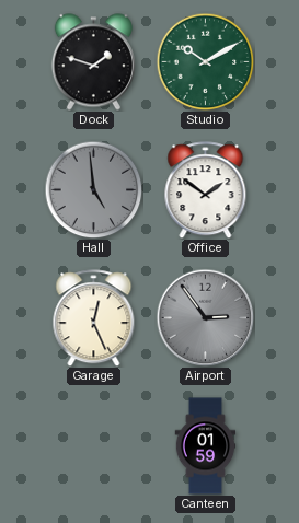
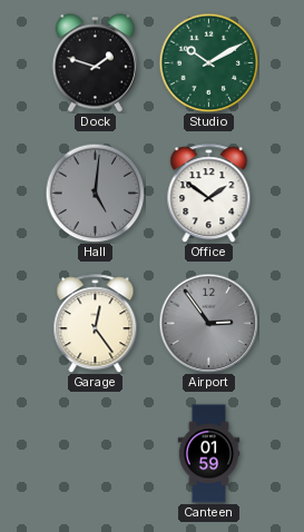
Hall: 4:59 -> 5:01 (95, 193)
Garage: 12:26 -> 12:24 (96, 324)
